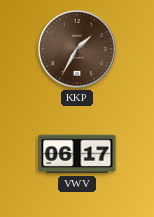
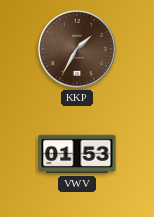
VWV: 06:17 -> 01:53 (77, 154)
